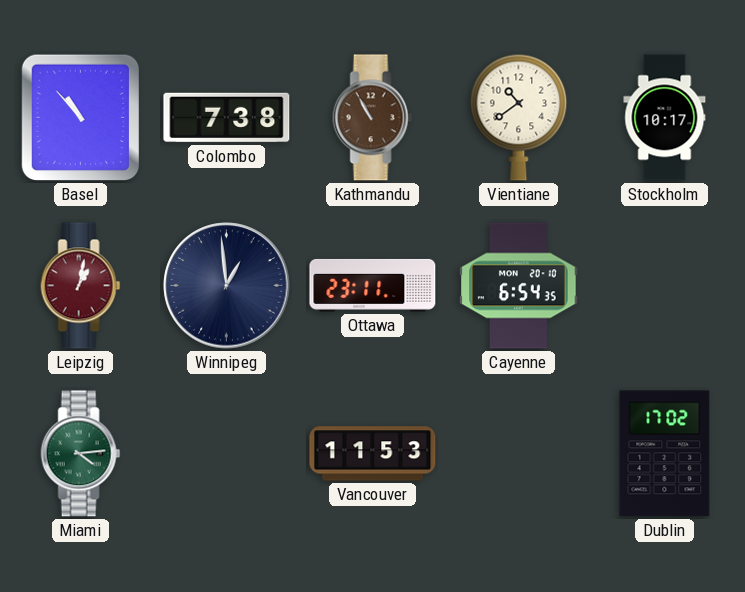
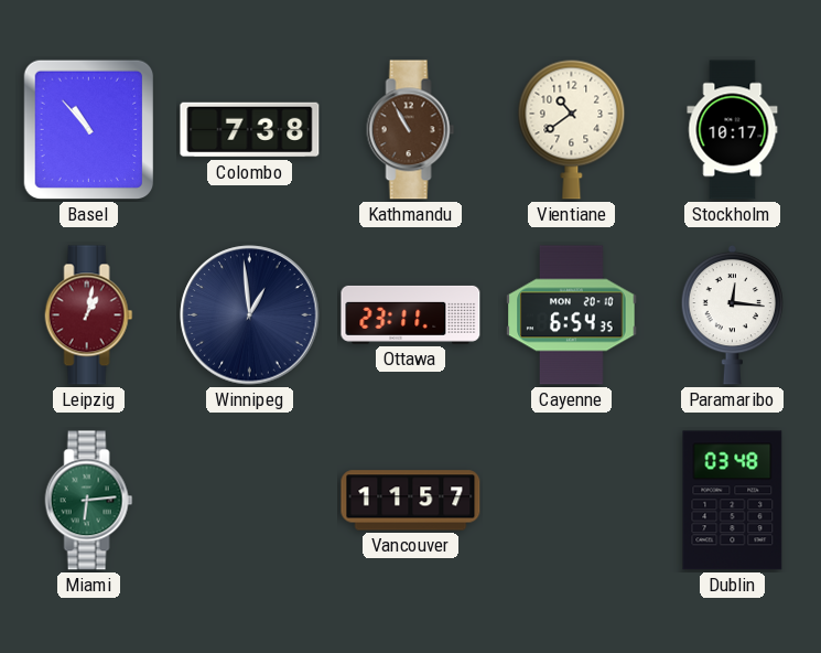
Paramaribo: none -> 12:16 (732, 314)
Miami: 4:14 -> 6:14 (89, 501)
Vancouver: 11:53 -> 11:57 (411, 501)
Dublin: 17:02 -> 03:48 (733, 501)
